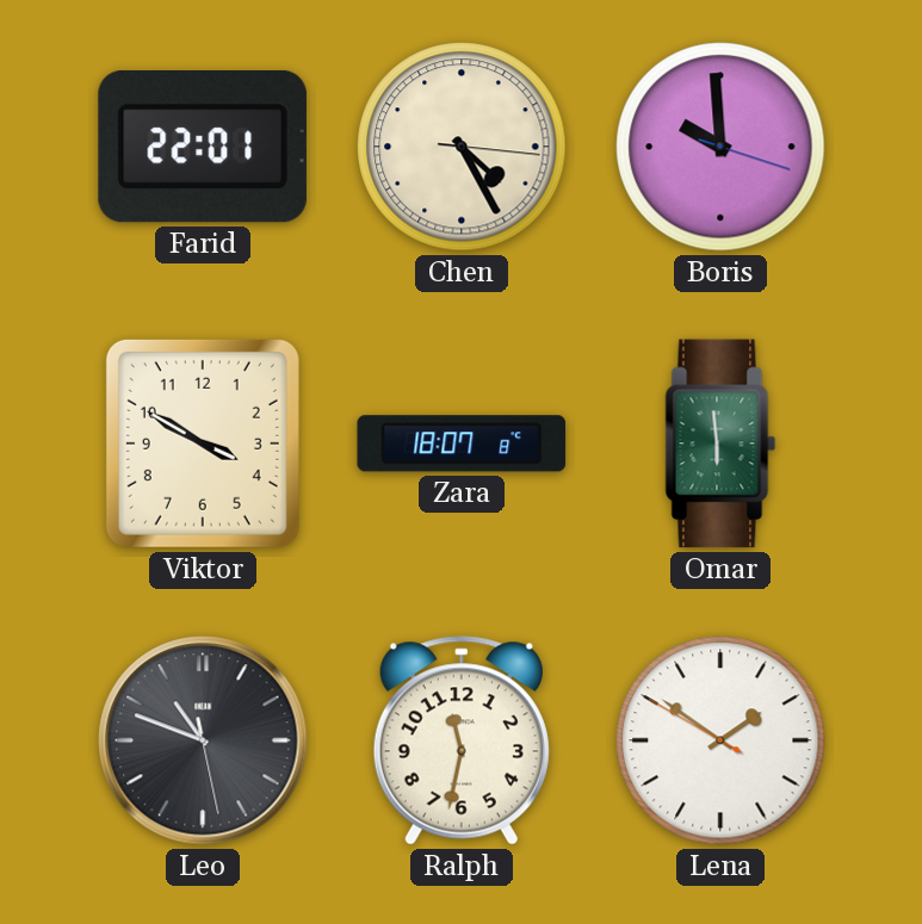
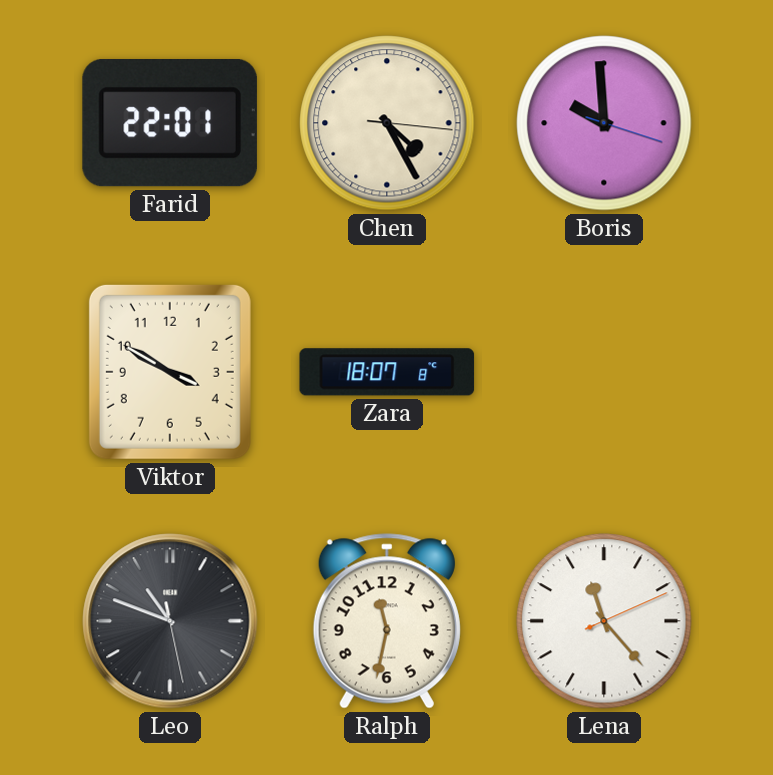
Omar: 5:59 -> none (720, 444)
Lena: 1:50 -> 11:23 (604, 621)
